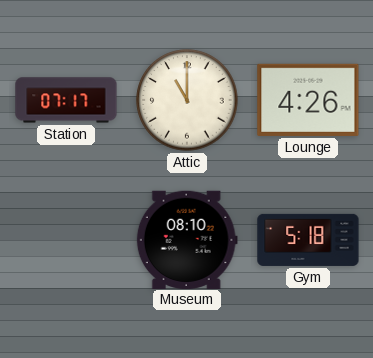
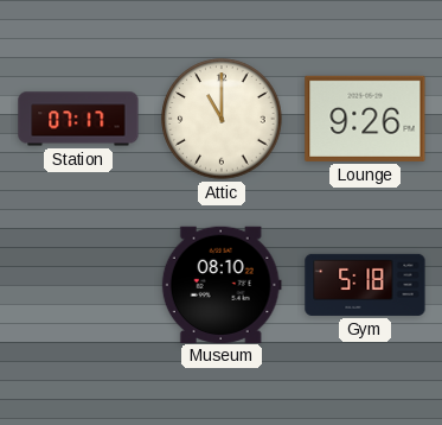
Lounge: 4:26 -> 9:26 (365, 119)
